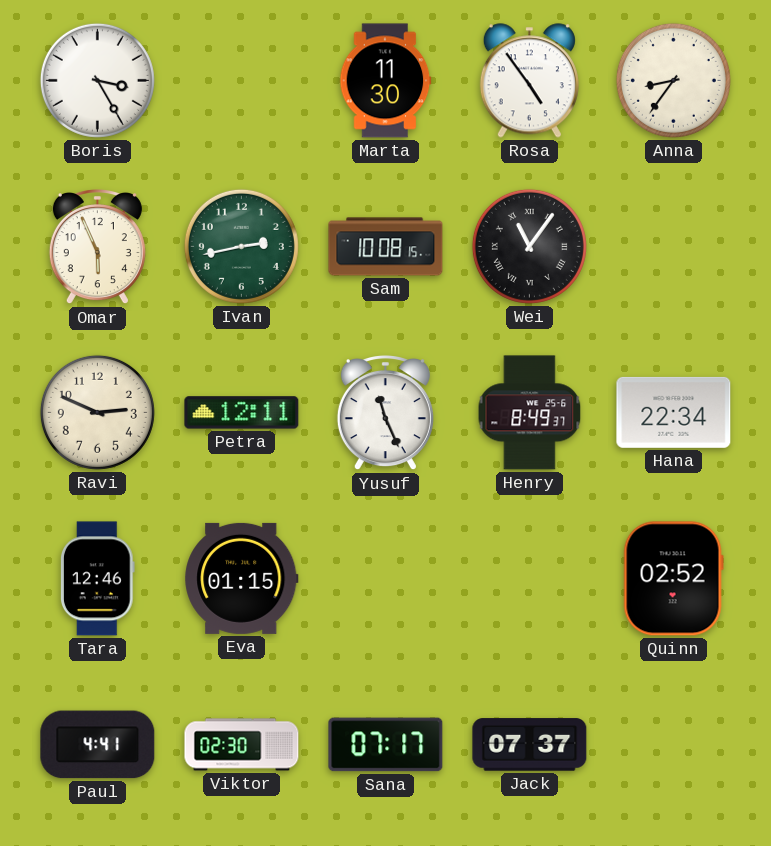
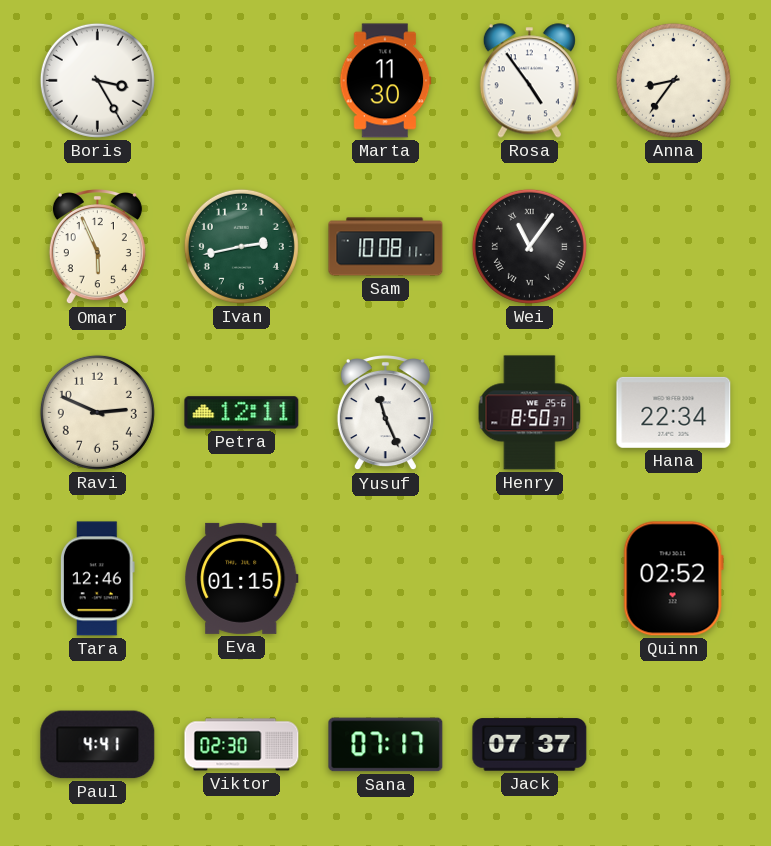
Sam: 10:08:15 -> 10:08:11 (386, 247)
Henry: 8:49 -> 8:50 (530, 413)
